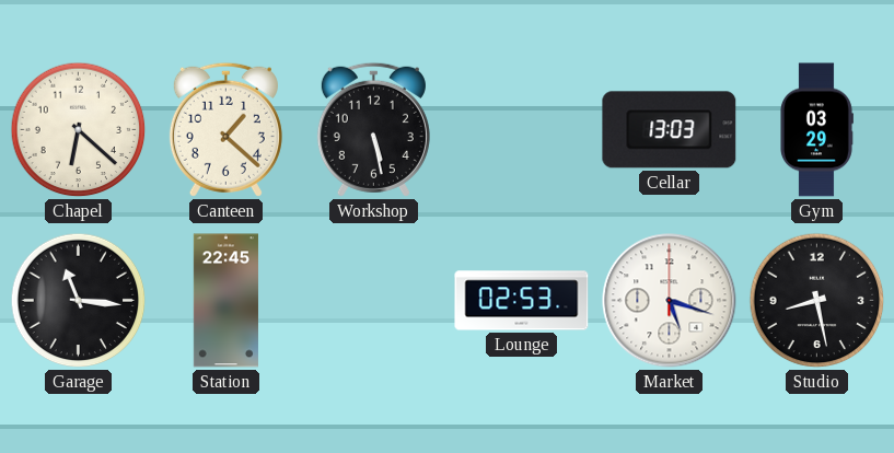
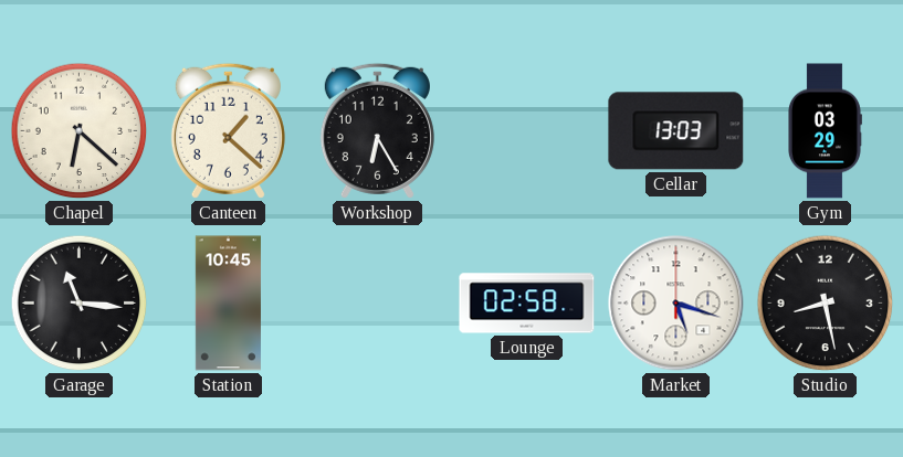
Workshop: 5:28 -> 6:25 (377, 130)
Station: 22:45 -> 10:45 (228, 304)
Lounge: 02:53 -> 02:58 (527, 304)
